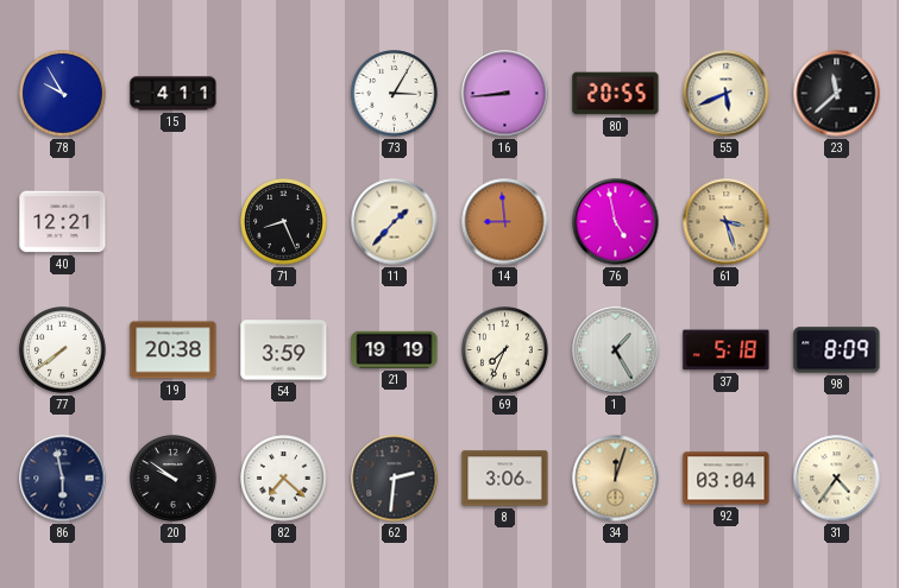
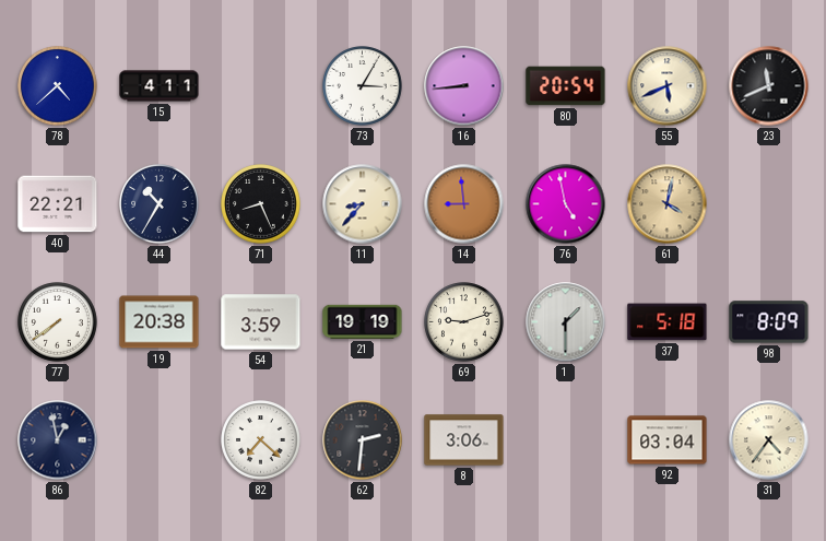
78: 9:55 -> 4:38 (58, 86)
80: 20:55 -> 20:54 (566, 86)
23: 11:38 -> 11:41 (769, 86)
40: 12:21 -> 22:21 (58, 204)
44: none -> 10:35 (160, 204)
11: 1:37 -> 8:37 (363, 204)
61: 3:27 -> 4:02 (668, 204)
69: 7:34 -> 9:12 (464, 322)
1: 1:25 -> 1:30 (566, 322)
86: 5:58 -> 12:58 (58, 440)
20: 9:51 -> none (174, 479)
34: 12:03 -> none (616, 479)
